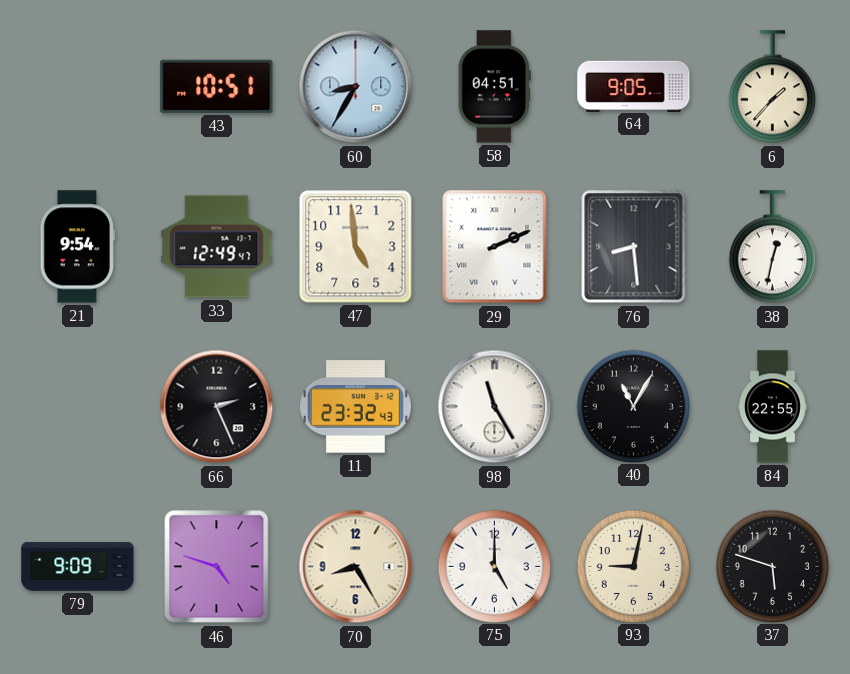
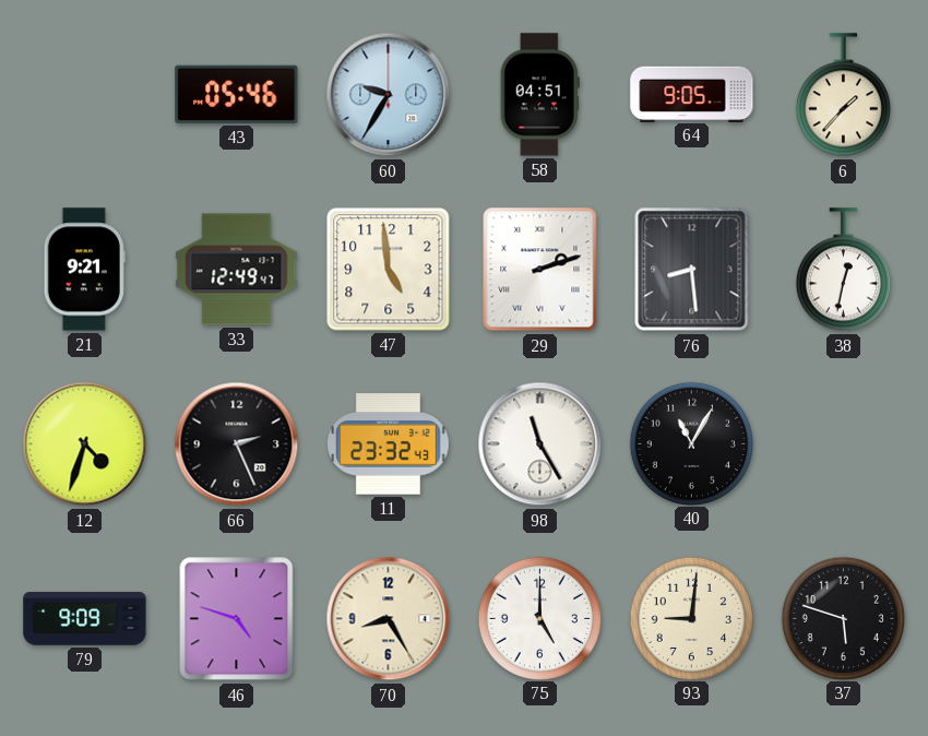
43: 10:51 -> 05:46 (237, 94)
60: 8:35 -> 9:35 (389, 95)
21: 9:54 -> 9:21 (84, 270)
29: 2:11 -> 2:12 (540, 270)
12: none -> 4:33 (85, 444)
84: 22:55 -> none (773, 407)
93: 9:02 -> 9:01 (691, 618)
